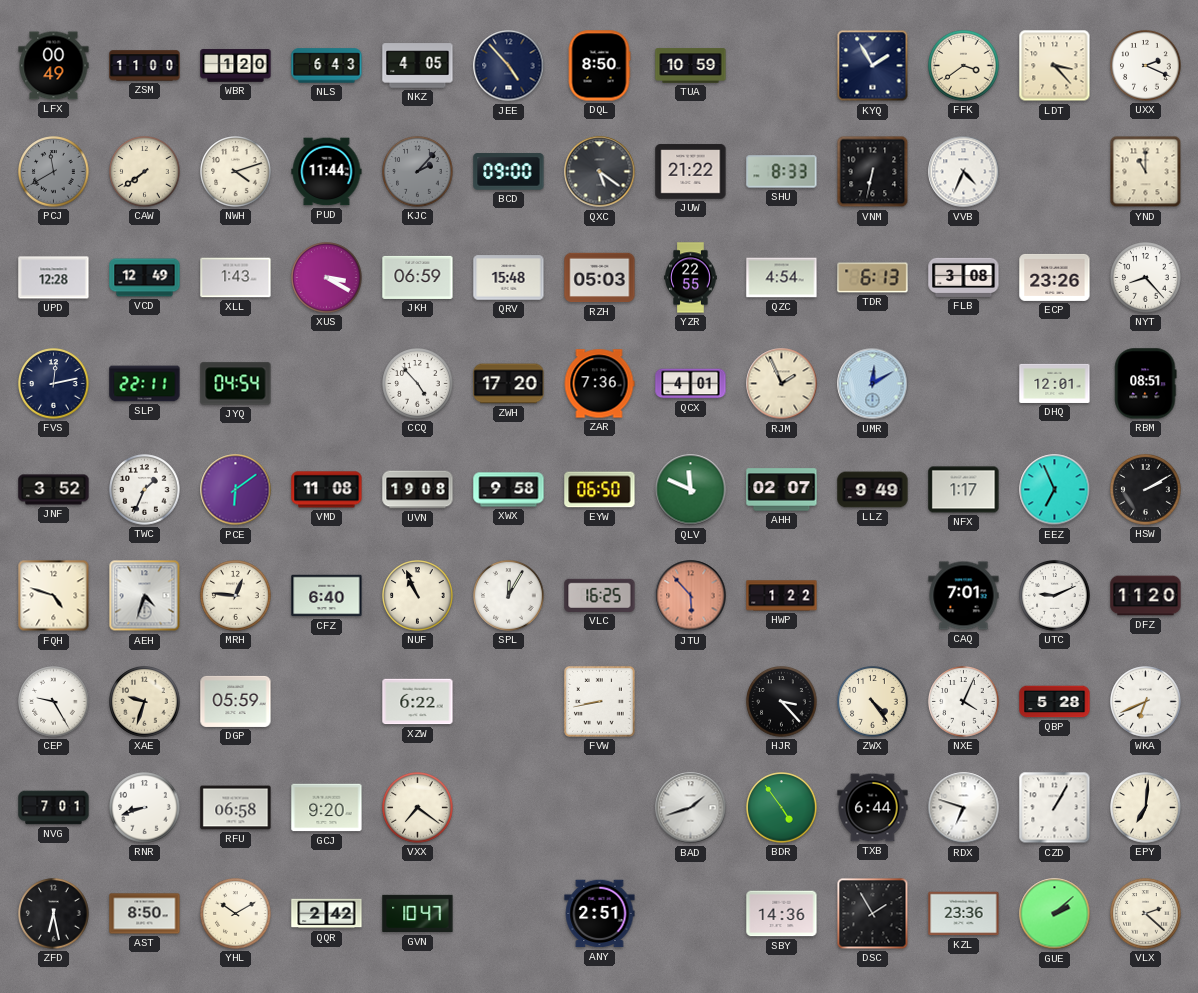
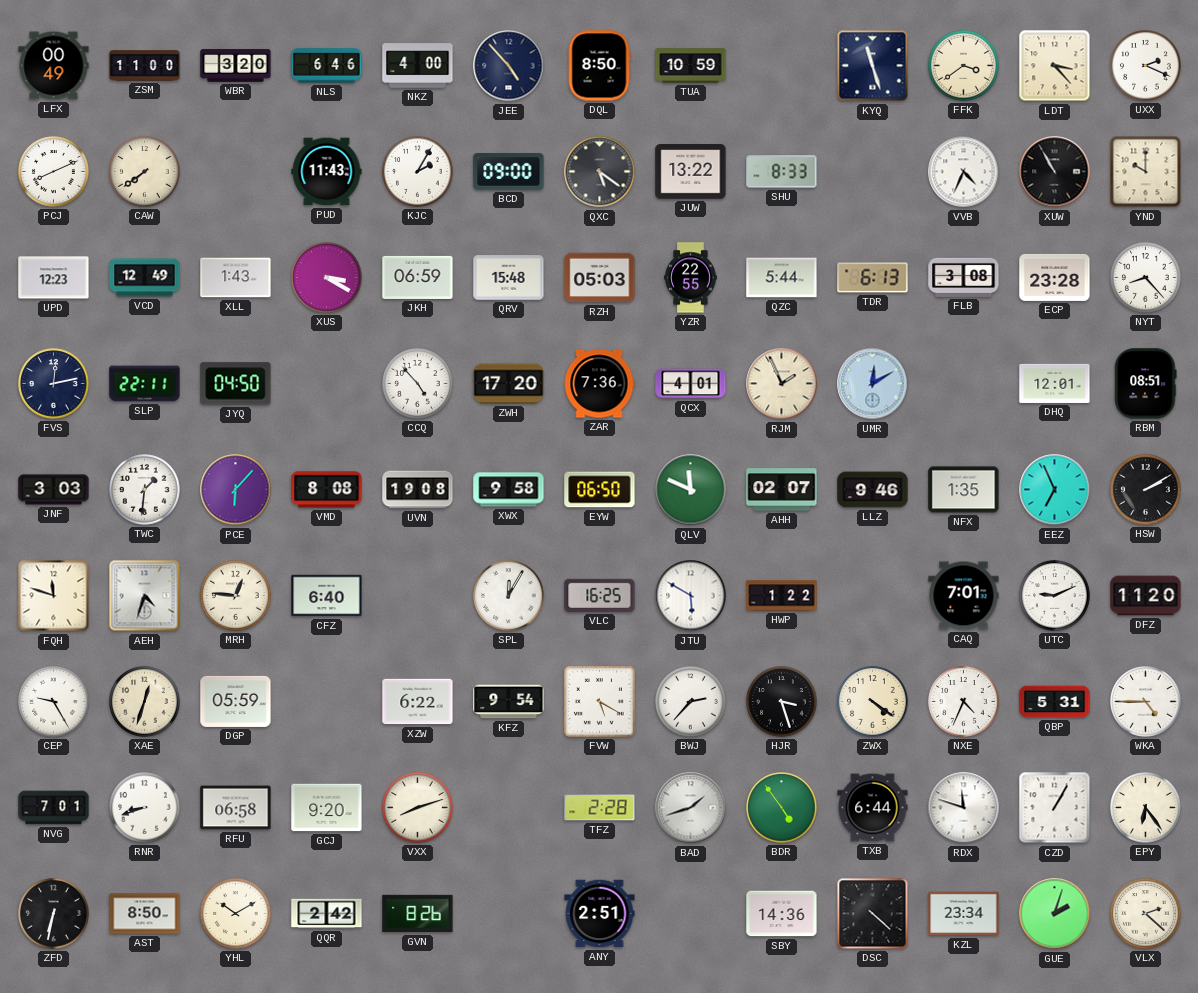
WBR: 1:20 -> 3:20 (236, 66)
NLS: 6:43 -> 6:46 (327, 66)
NKZ: 4:05 -> 4:00 (418, 66)
KYQ: 1:55 -> 11:27 (873, 66)
PCJ: 11:40 -> 8:11 (54, 172)
PCJ dial: grey -> white (54, 172)
NWH: 4:12 -> none (236, 172)
PUD: 11:44 -> 11:43 (327, 172)
KJC: 2:07 -> 2:05 (418, 172)
KJC dial: grey -> white (418, 172)
JUW: 21:22 -> 13:22 (691, 172)
VNM: 6:32 -> none (873, 172)
XUW: none -> 10:55 (1055, 172)
YND: 11:00 -> 10:00 (1146, 172)
UPD: 12:28 -> 12:23 (54, 278)
QZC: 4:54 -> 5:44 (782, 278)
ECP: 23:26 -> 23:28 (1055, 277)
JYQ: 04:54 -> 04:50 (236, 384)
JNF: 3:52 -> 3:03 (54, 490)
TWC: 1:34 -> 1:31 (145, 490)
PCE: 6:09 -> 6:07 (236, 490)
VMD: 11:08 -> 8:08 (327, 490)
LLZ: 9:49 -> 9:46 (873, 490)
NFX: 1:17 -> 1:35 (964, 490)
FQH: 4:48 -> 11:48 (54, 596)
NUF: 10:56 -> none (418, 596)
JTU: 5:53 -> 5:50 (691, 596)
JTU dial: salmon -> white (691, 596)
XAE: 9:33 -> 12:33 (145, 702)
KFZ: none -> 9:54 (509, 702)
FVW: 8:43 -> 5:20 (599, 701)
BWJ: none -> 2:37 (691, 702)
HJR: 3:23 -> 3:27 (782, 702)
ZWX: 4:24 -> 4:21 (873, 702)
NXE: 4:04 -> 4:34 (964, 702)
QBP: 5:28 -> 5:31 (1055, 702)
WKA: 6:41 -> 4:45 (1146, 702)
VXX: 7:21 -> 8:12 (418, 808)
TFZ: none -> 2:28 (600, 808)
RDX: 6:48 -> 11:48 (964, 808)
EPY: 7:01 -> 6:24 (1146, 808)
ZFD: 6:28 -> 6:32 (54, 914)
GVN: 10:47 -> 8:26 (418, 914)
DSC: 1:55 -> 4:22 (873, 914)
KZL: 23:36 -> 23:34 (964, 914)
GUE: 2:08 -> 2:03 (1055, 914)
